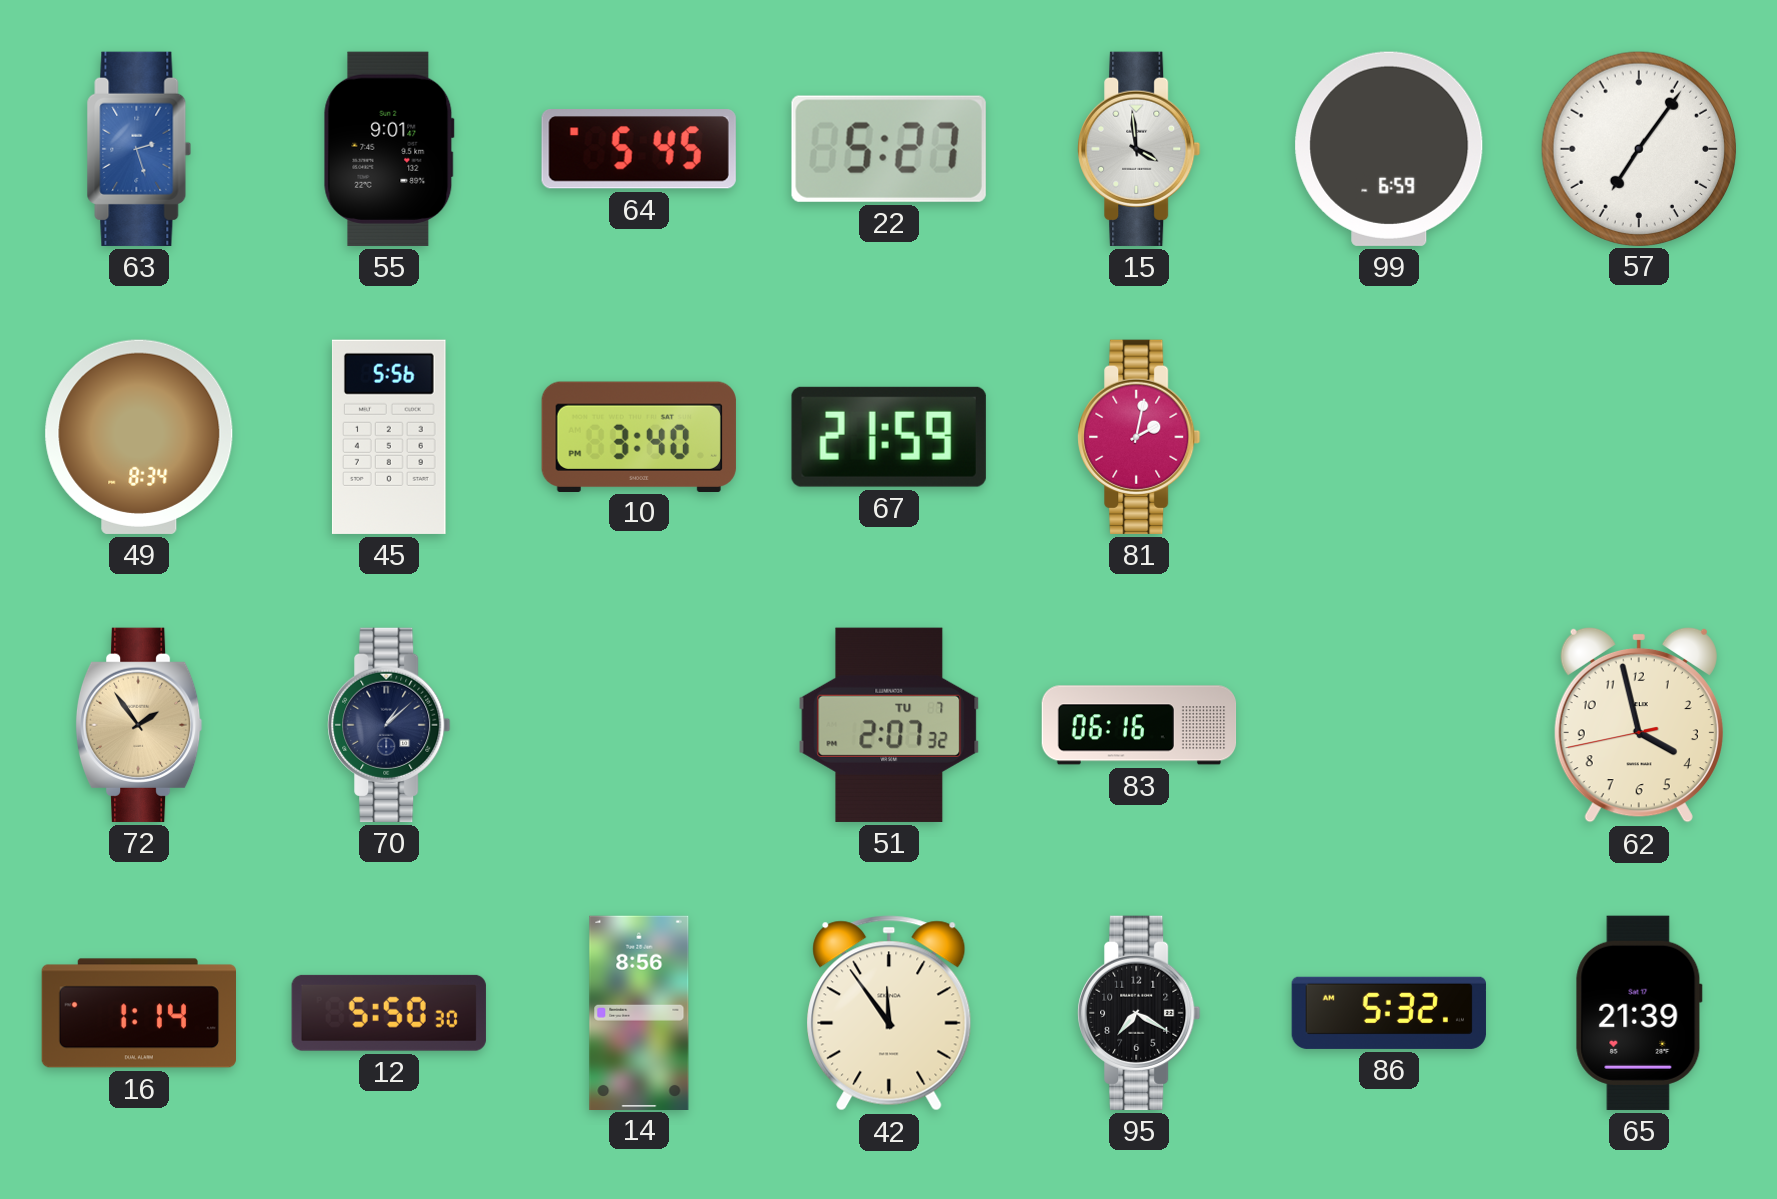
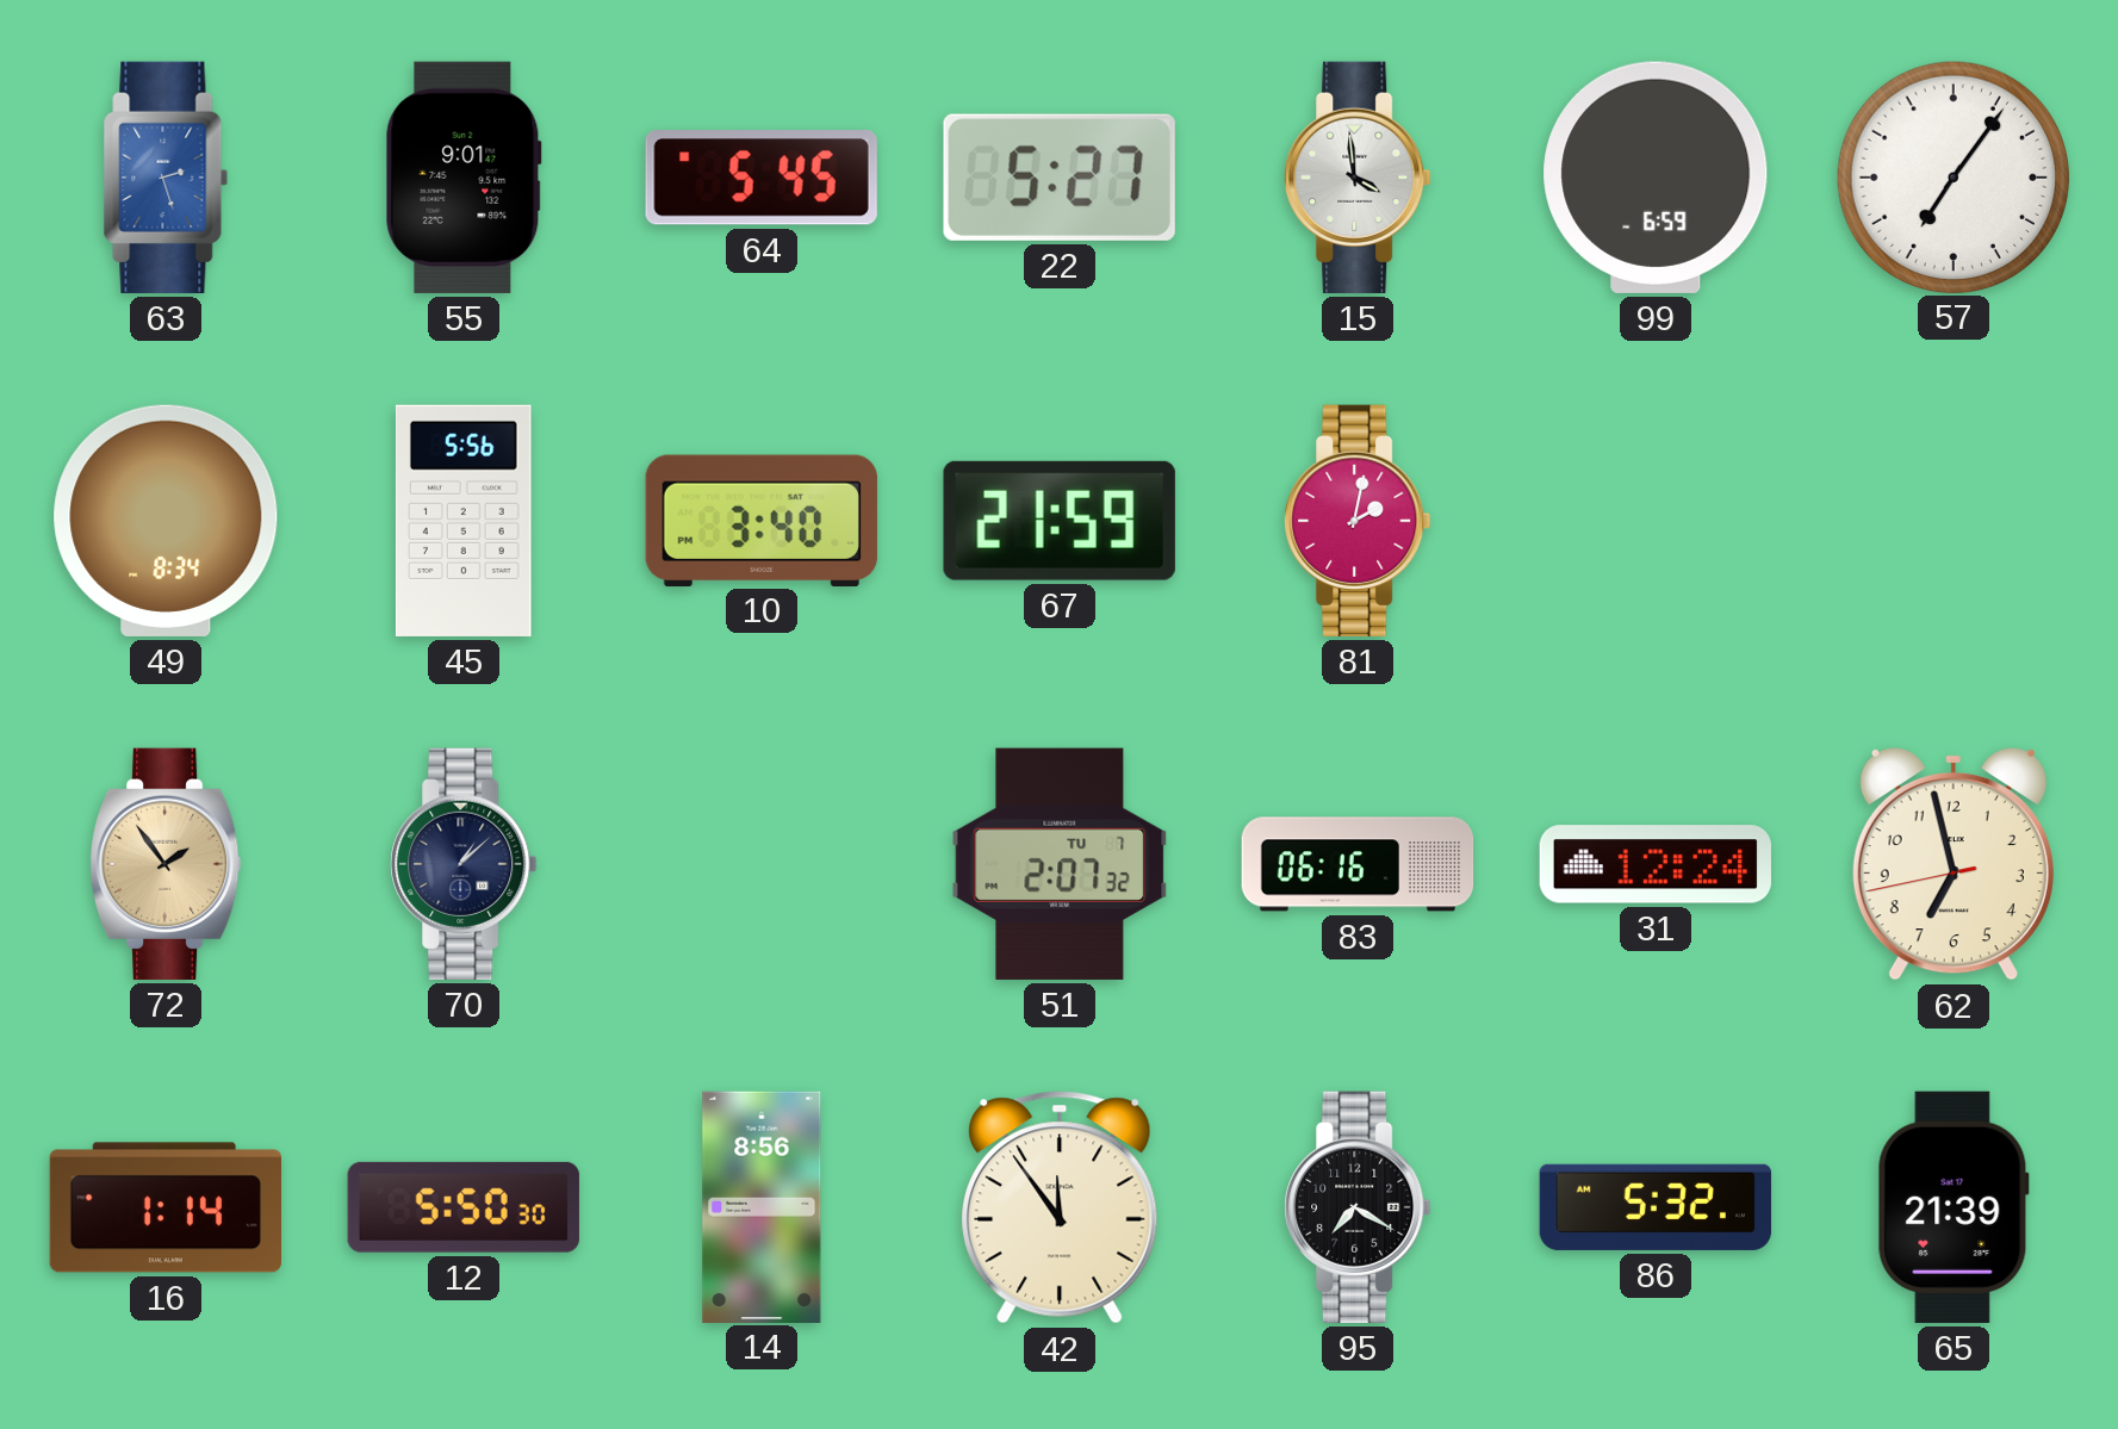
31: none -> 12:24 (1656, 864)
62: 3:57 -> 6:57 (1954, 864)
